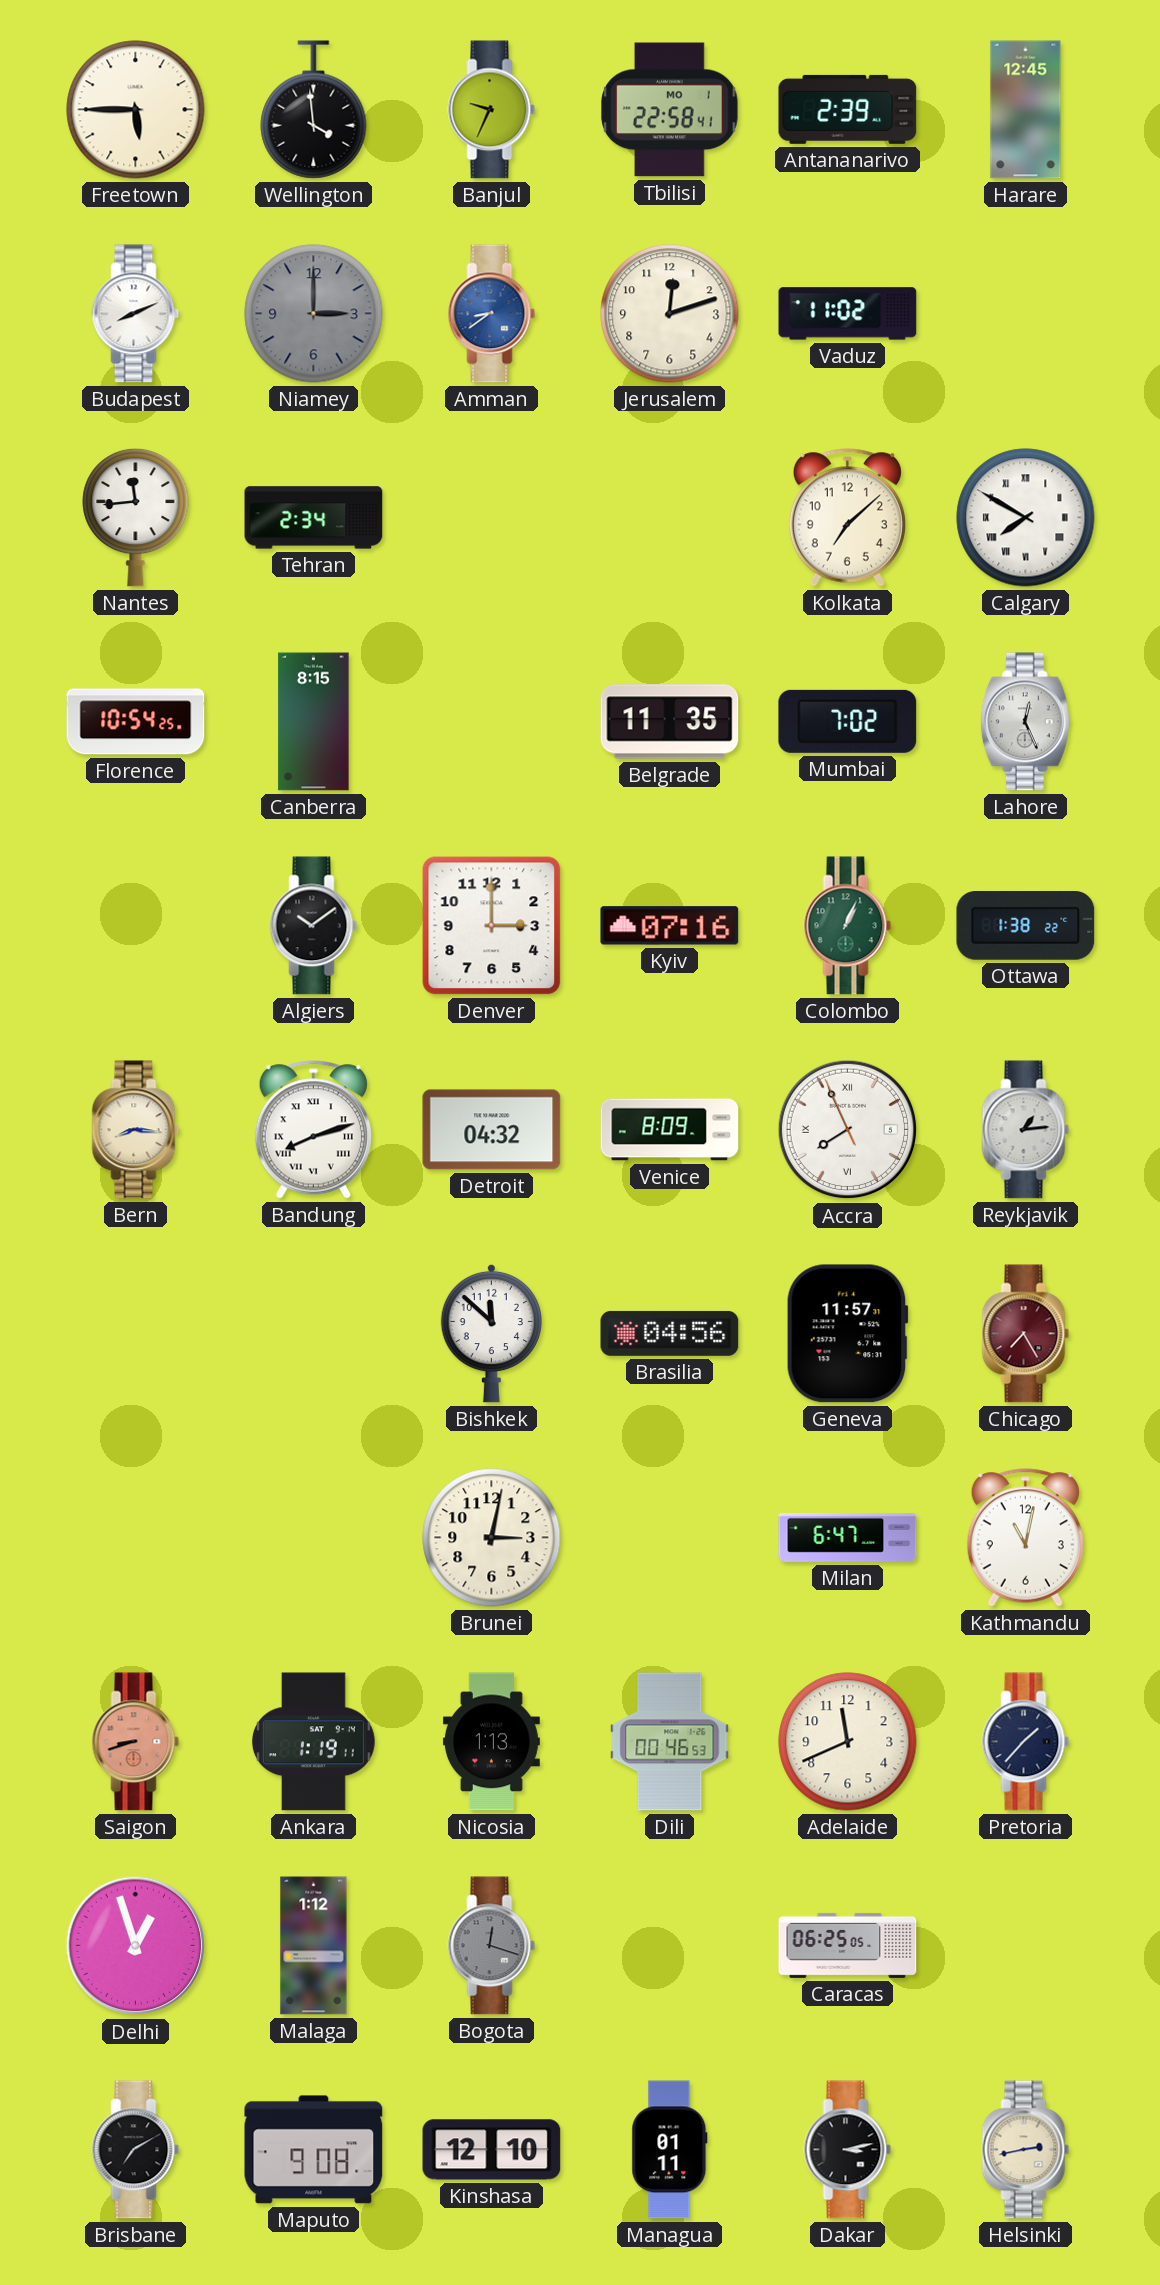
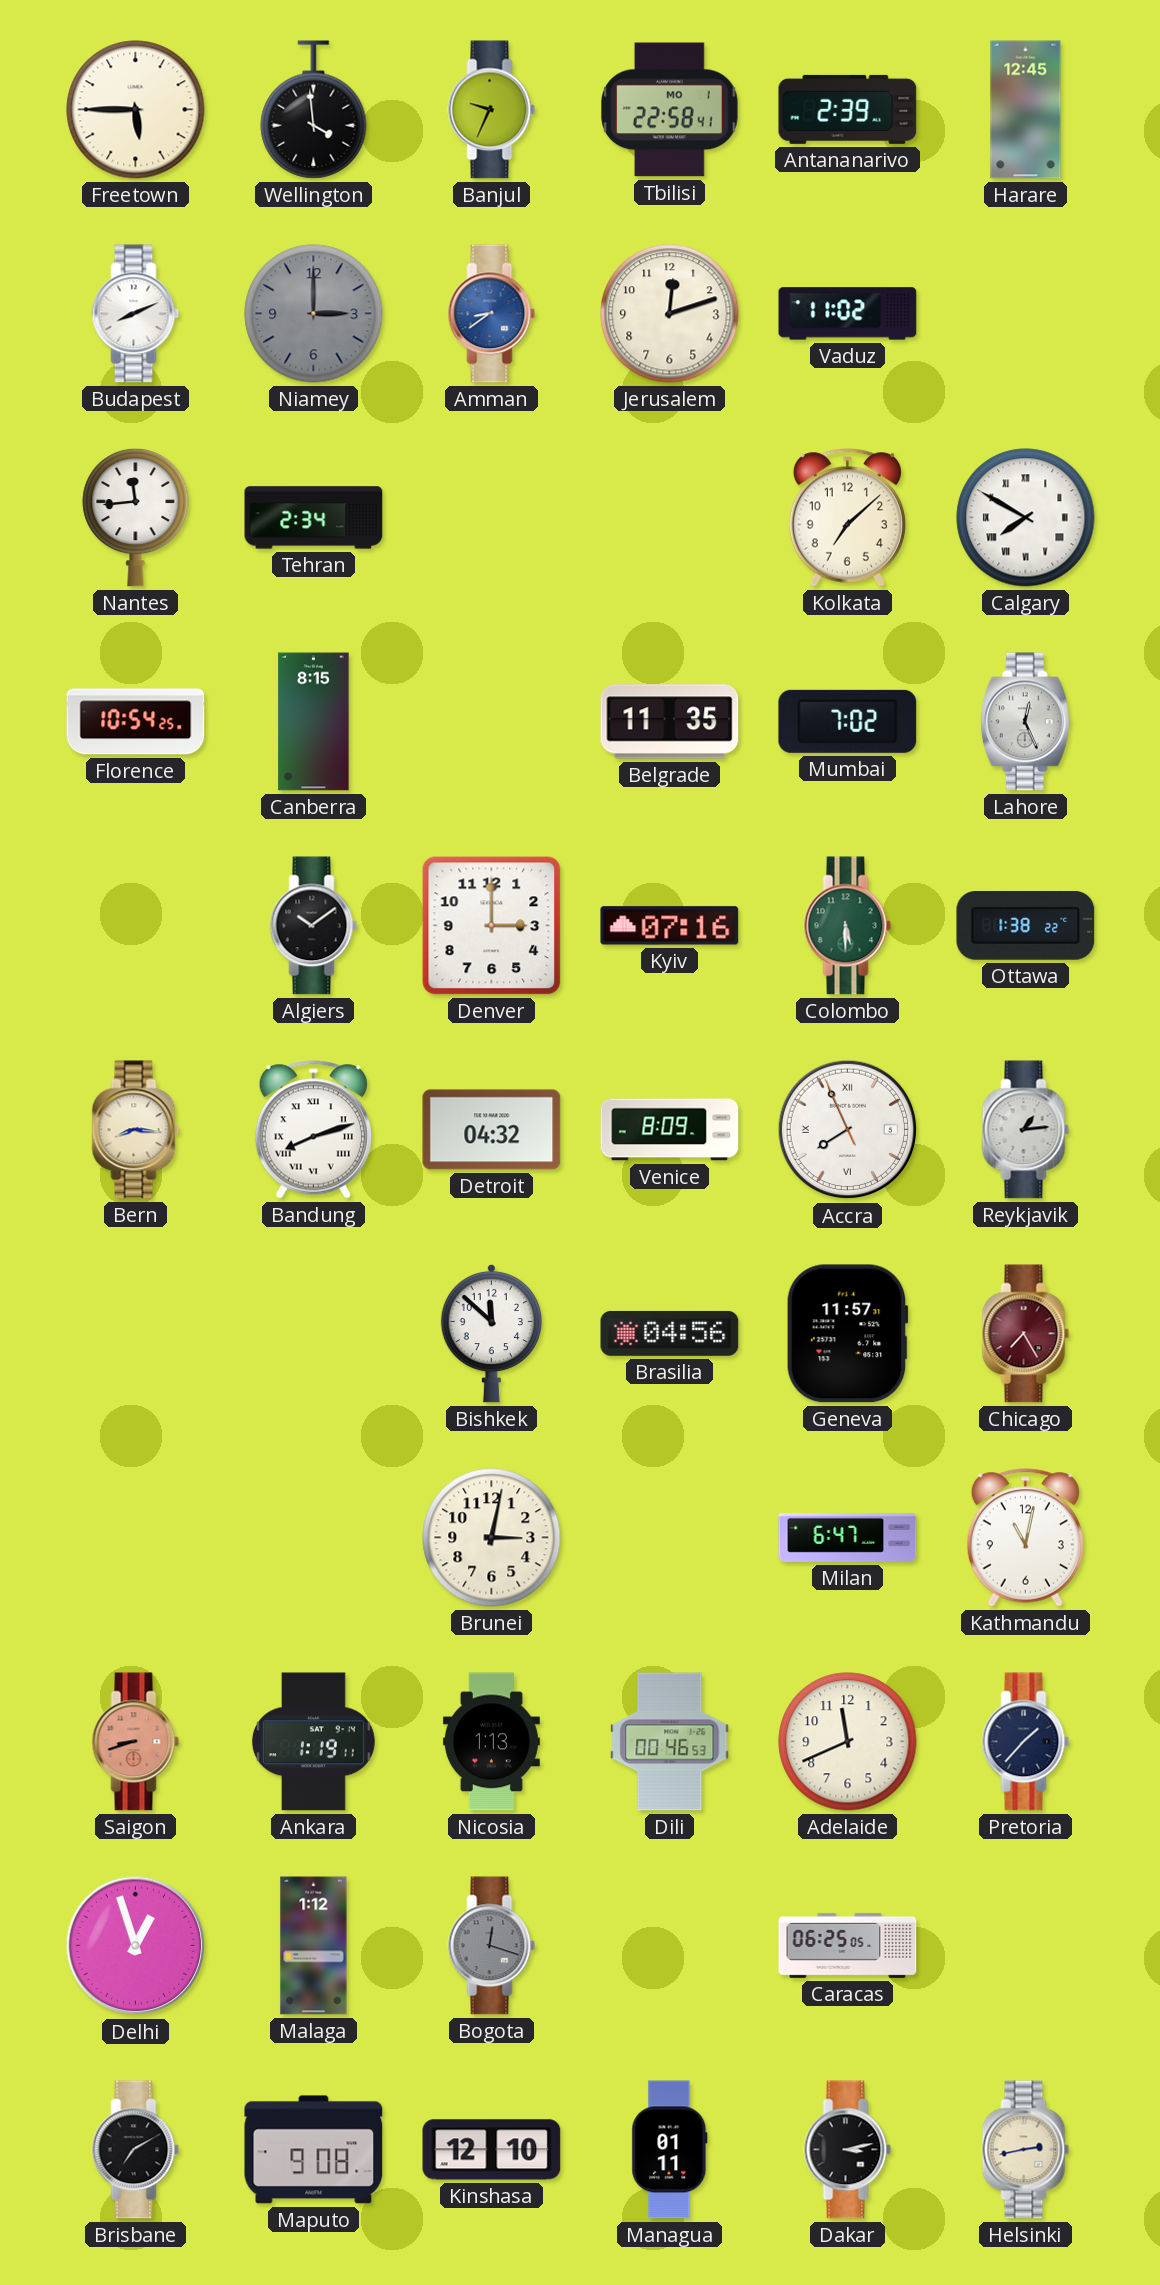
Colombo: 1:04 -> 5:30 (848, 926)
